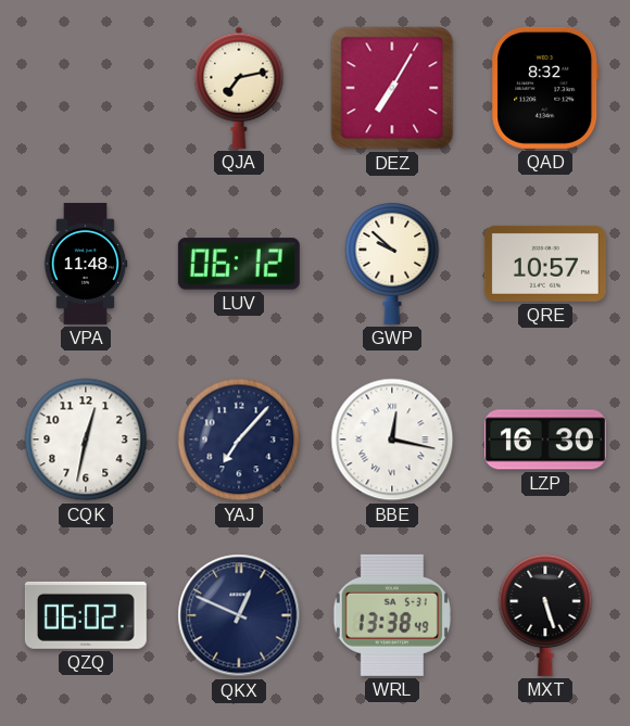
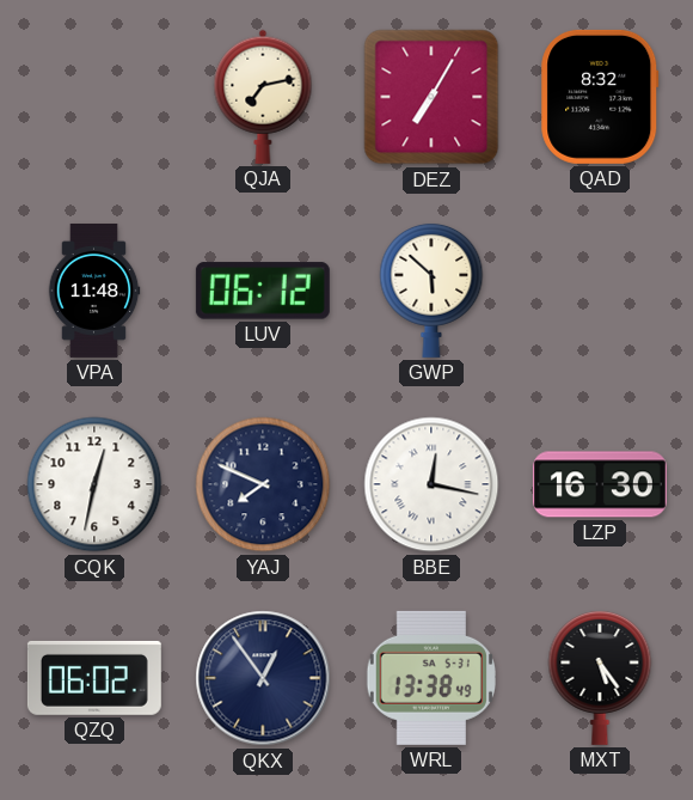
GWP: 9:52 -> 5:52 (431, 289)
QRE: 10:57 -> none (545, 264)
YAJ: 7:07 -> 7:49 (263, 484)
QKX: 12:49 -> 12:54 (263, 678)
MXT: 5:27 -> 5:24 (600, 677)
